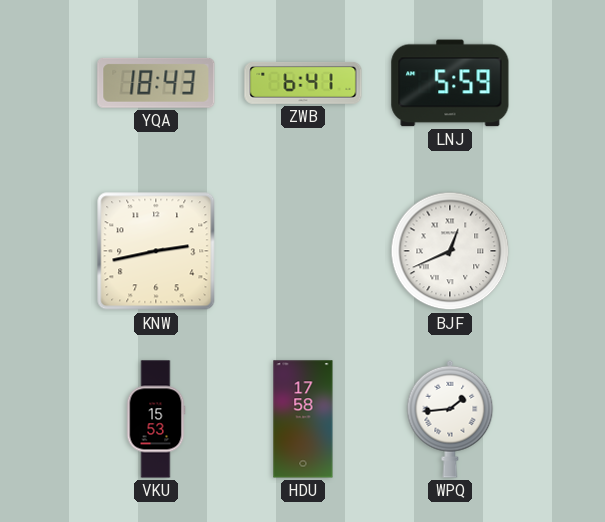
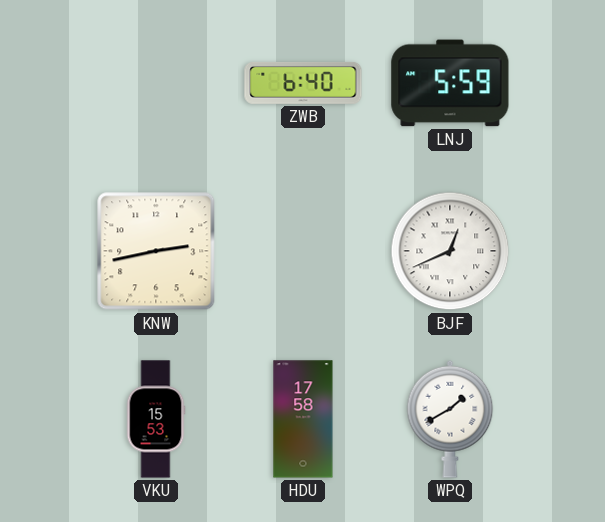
YQA: 18:43 -> none (156, 83)
ZWB: 6:41 -> 6:40 (303, 83)
WPQ: 1:44 -> 1:40 (450, 419)
